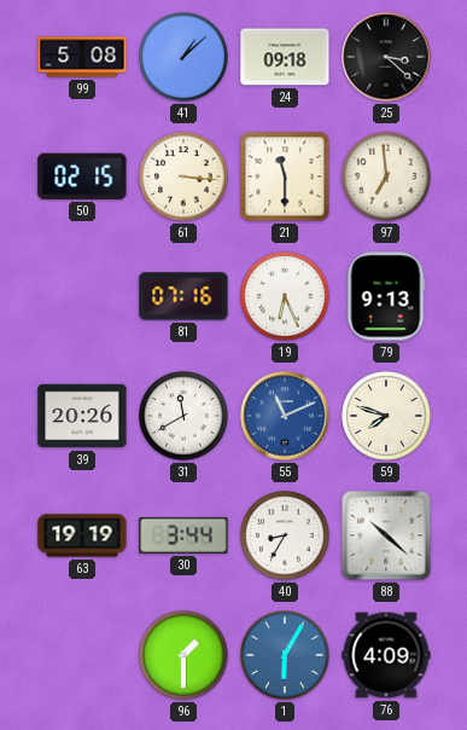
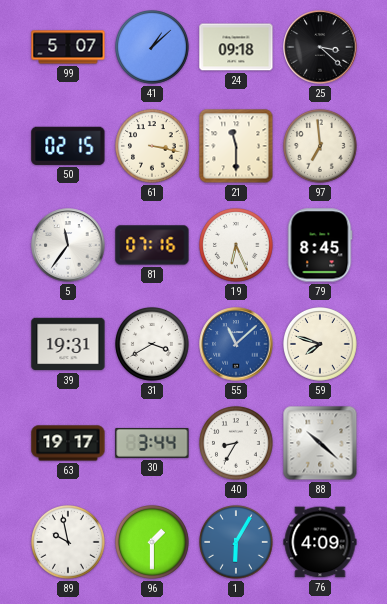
99: 5:08 -> 5:07 (68, 47)
61: 3:16 -> 3:17 (153, 147)
5: none -> 11:36 (68, 245)
79: 9:13 -> 8:45 (320, 245)
39: 20:26 -> 19:31 (68, 344)
31: 11:40 -> 3:40 (153, 345)
55: 11:11 -> 11:08 (236, 344)
63: 19:19 -> 19:17 (68, 443)
89: none -> 9:58 (69, 543)
